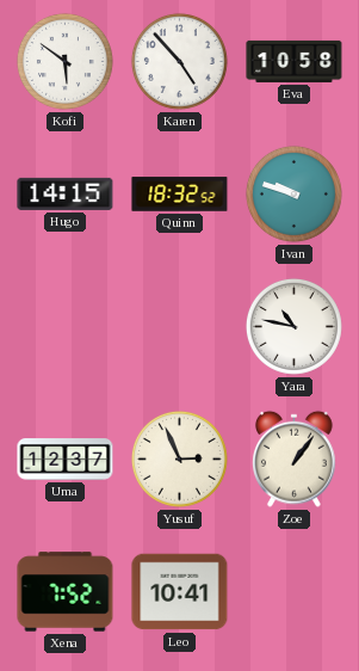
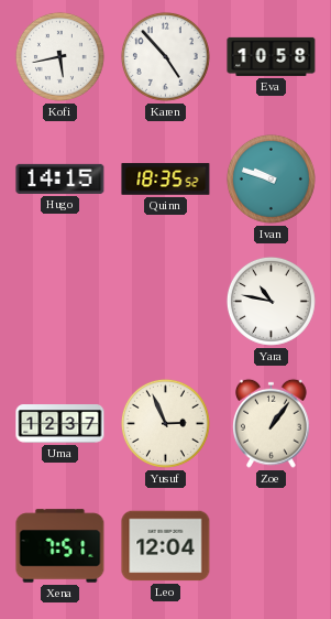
Kofi: 5:51 -> 5:43 (59, 56)
Quinn: 18:32 -> 18:35 (166, 180)
Xena: 7:52 -> 7:51 (60, 546)
Leo: 10:41 -> 12:04 (166, 546)
